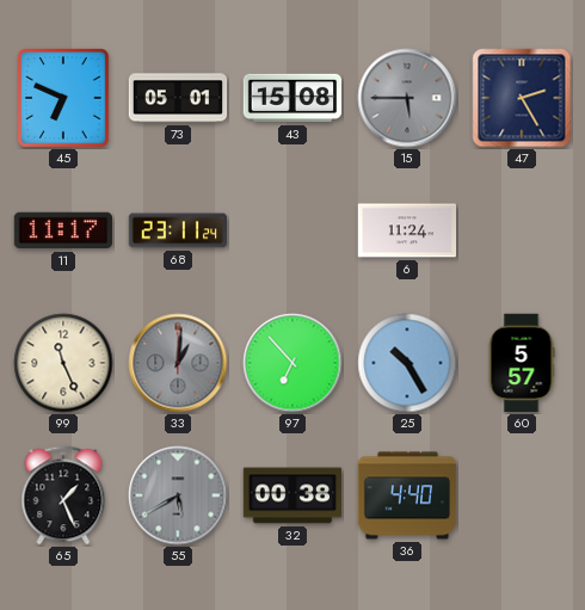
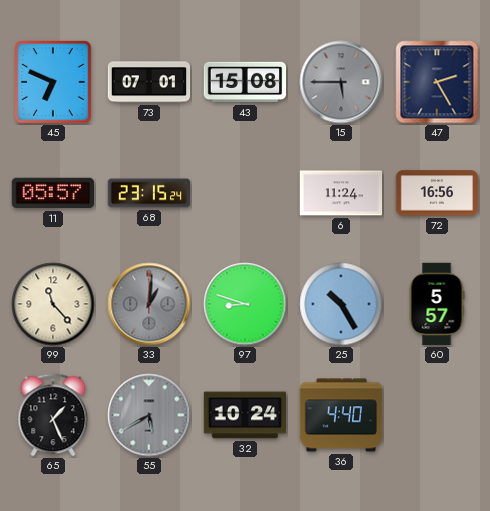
73: 05:01 -> 07:01 (149, 82)
11: 11:17 -> 05:57 (53, 193)
68: 23:11 -> 23:15 (149, 193)
72: none -> 16:56 (437, 193)
99: 11:26 -> 11:23 (53, 304)
97: 6:53 -> 8:48 (245, 304)
32: 00:38 -> 10:24 (245, 415)
